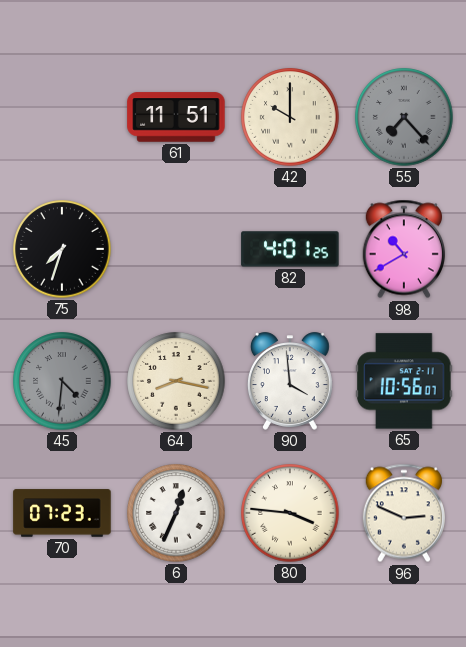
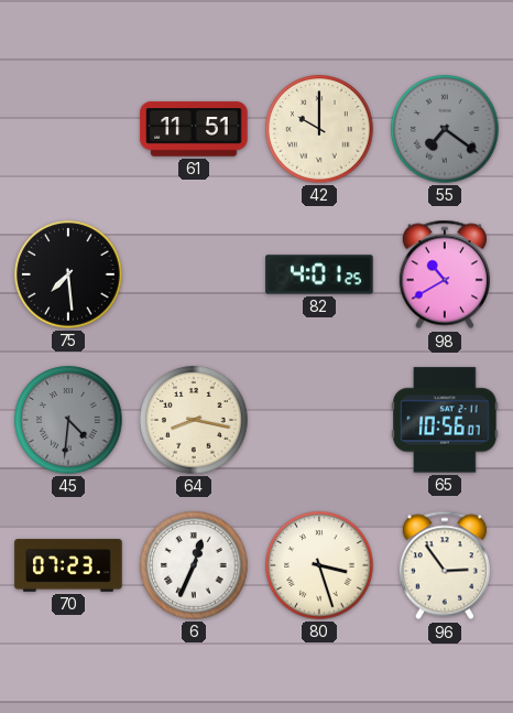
55: 7:23 -> 7:21 (445, 129)
75: 7:33 -> 7:29 (68, 274)
90: 3:59 -> none (290, 381)
80: 3:46 -> 3:27 (319, 565)
96: 2:49 -> 2:54 (445, 565)
